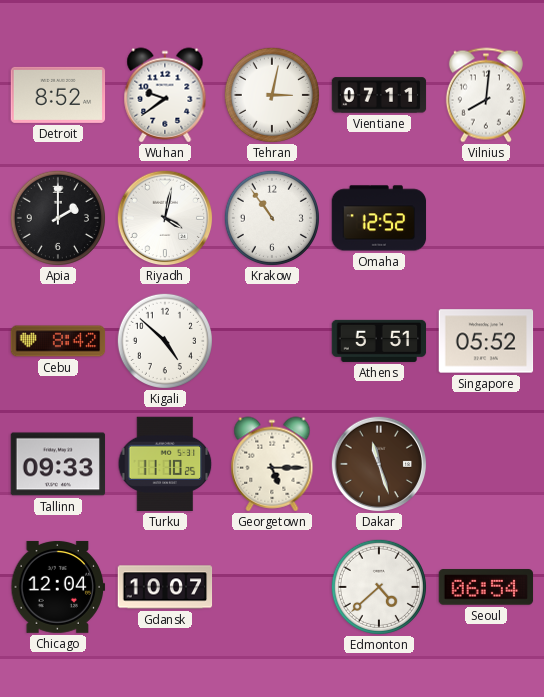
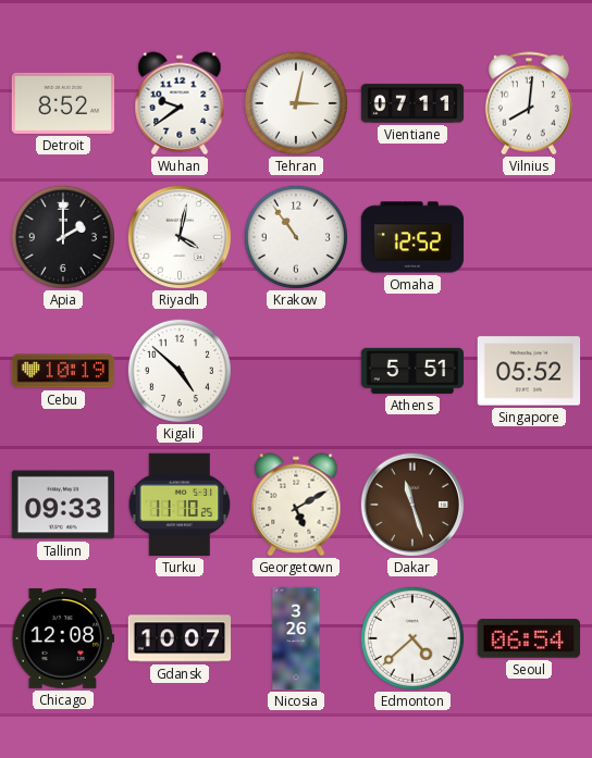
Cebu: 8:42 -> 10:19 (63, 371)
Georgetown: 5:15 -> 5:10 (296, 505)
Chicago: 12:04 -> 12:08 (63, 638)
Nicosia: none -> 3:26 (296, 638)
